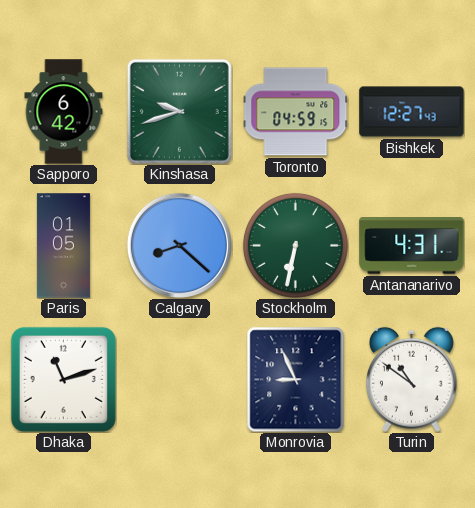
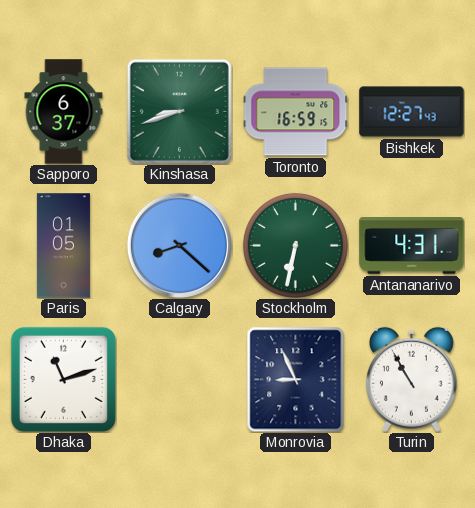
Sapporo: 6:42 -> 6:37 (64, 112)
Kinshasa: 9:42 -> 8:42 (179, 111)
Toronto: 04:59 -> 16:59 (295, 112)
Turin: 10:51 -> 10:55 (411, 379)
